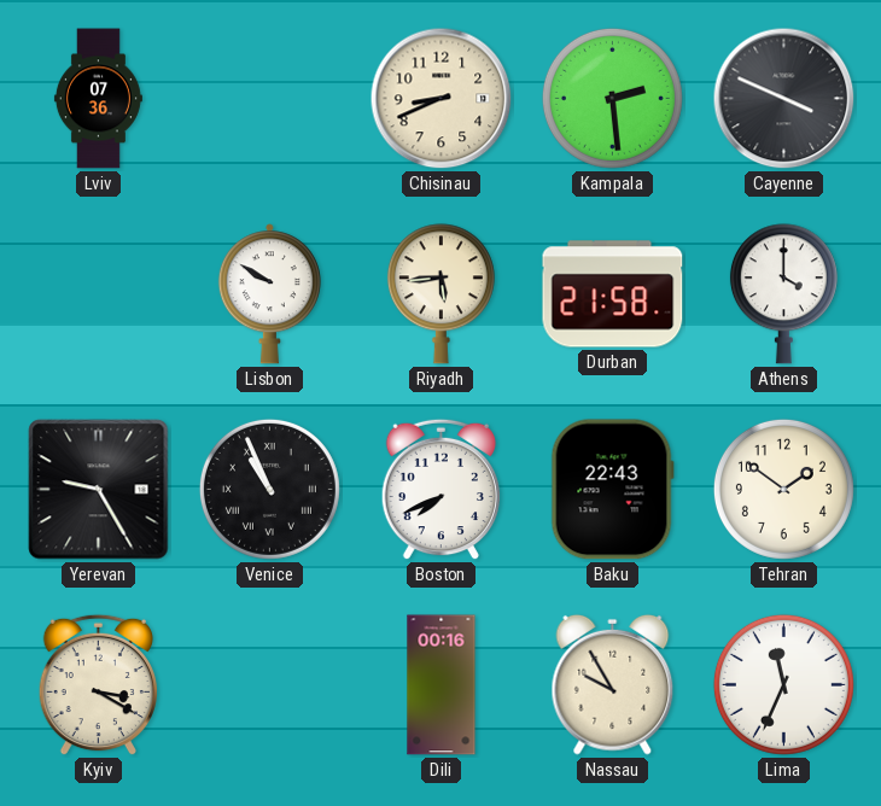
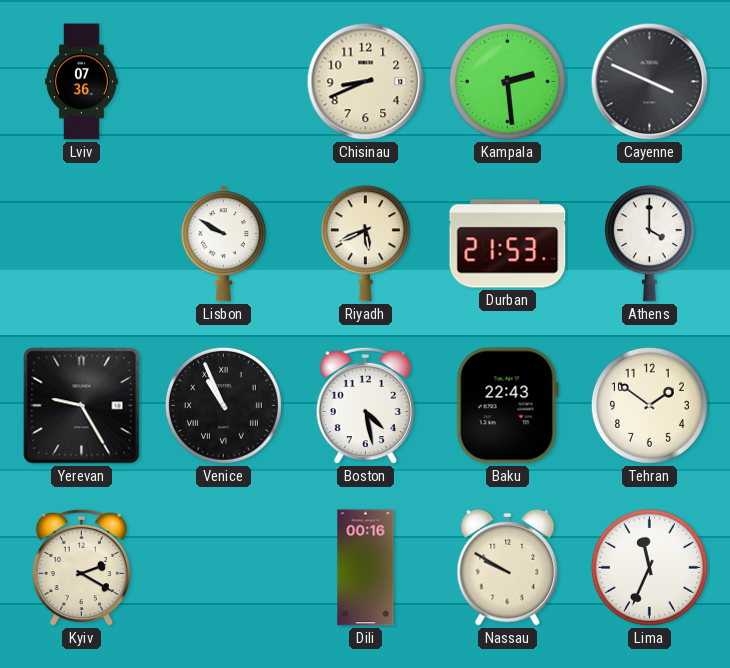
Riyadh: 5:44 -> 5:41 (365, 244)
Durban: 21:58 -> 21:53 (508, 244)
Boston: 7:41 -> 4:28 (365, 406)
Kyiv: 3:20 -> 2:20 (81, 568)
Nassau: 9:55 -> 9:50 (508, 567)
